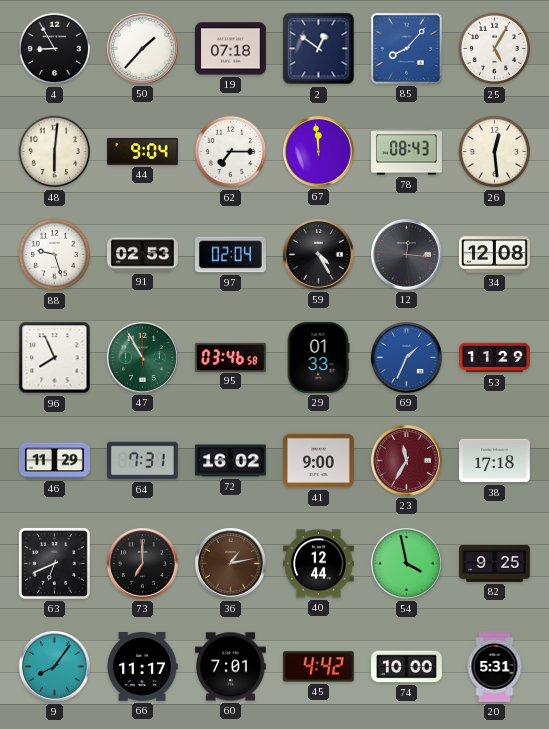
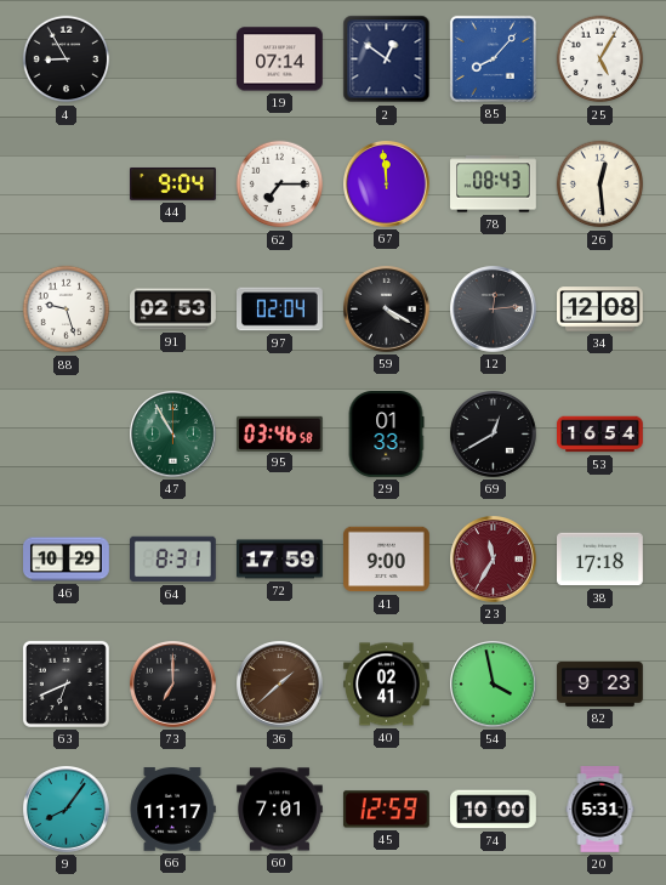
50: 1:37 -> none (143, 49)
19: 07:18 -> 07:14 (280, 59)
48: 6:01 -> none (55, 152)
59: 4:25 -> 4:20 (387, 310)
12: 12:16 -> 12:14 (494, 310)
96: 7:56 -> none (55, 358)
69: 1:34 -> 12:40 (494, 435)
69 dial: blue -> black (494, 435)
53: 11:29 -> 16:54 (600, 435)
46: 11:29 -> 10:29 (67, 560)
64: 7:31 -> 8:31 (173, 560)
72: 16:02 -> 17:59 (280, 560)
36: 1:13 -> 1:38 (280, 685)
40: 12:44 -> 02:41 (387, 685)
82: 9:25 -> 9:23 (600, 685)
45: 4:42 -> 12:59 (386, 810)
